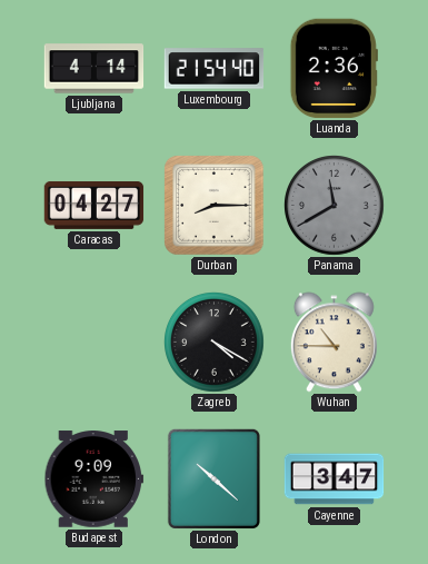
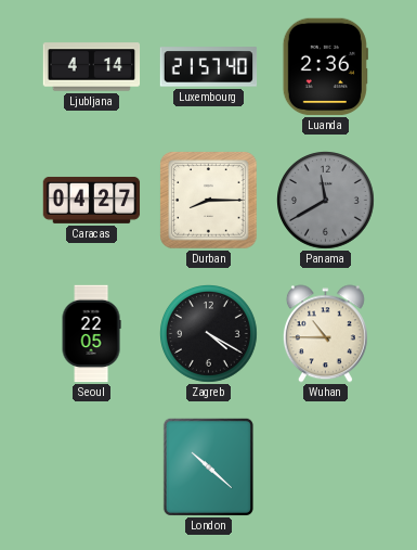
Luxembourg: 21:54 -> 21:57 (209, 67)
Seoul: none -> 22:05 (91, 334)
Budapest: 9:09 -> none (94, 479)
Cayenne: 3:47 -> none (335, 479)
